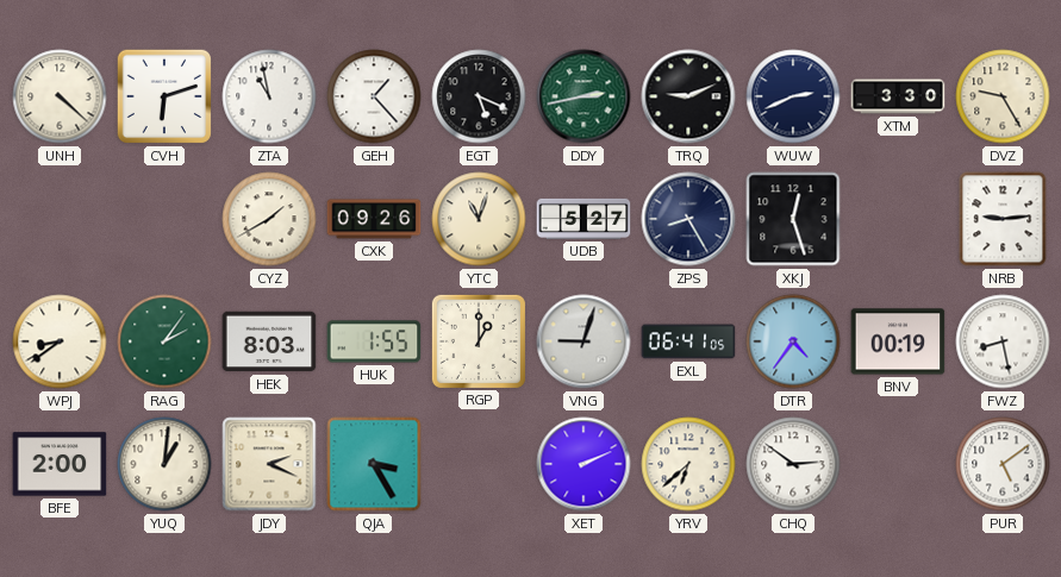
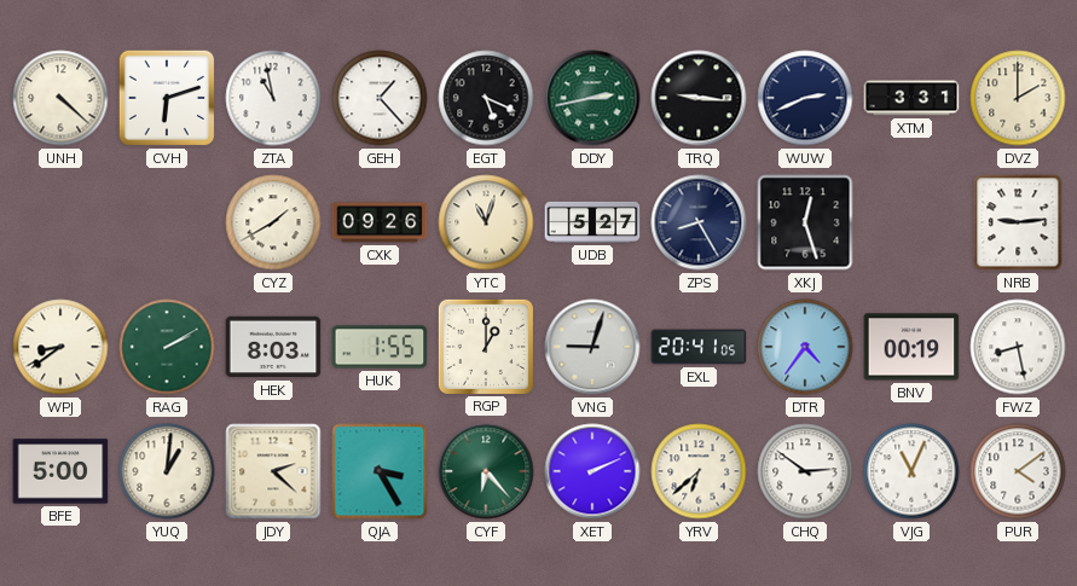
TRQ: 9:11 -> 9:16 (699, 98)
XTM: 3:30 -> 3:31 (911, 98)
DVZ: 9:25 -> 2:00 (1018, 98)
RAG: 2:06 -> 2:10 (167, 347)
EXL: 06:41 -> 20:41 (699, 347)
BFE: 2:00 -> 5:00 (60, 471)
JDY: 2:19 -> 2:22 (273, 471)
CYF: none -> 6:23 (486, 471)
VJG: none -> 11:04 (911, 471)
PUR: 5:09 -> 4:09 (1018, 471)
